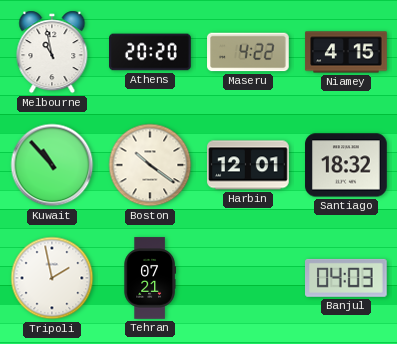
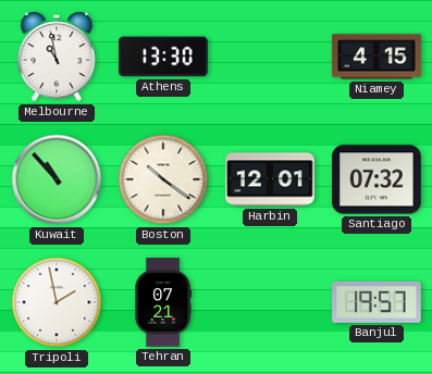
Athens: 20:20 -> 13:30 (163, 57)
Maseru: 4:22 -> none (248, 52)
Santiago: 18:32 -> 07:32 (377, 179)
Banjul: 04:03 -> 19:57 (378, 302)
